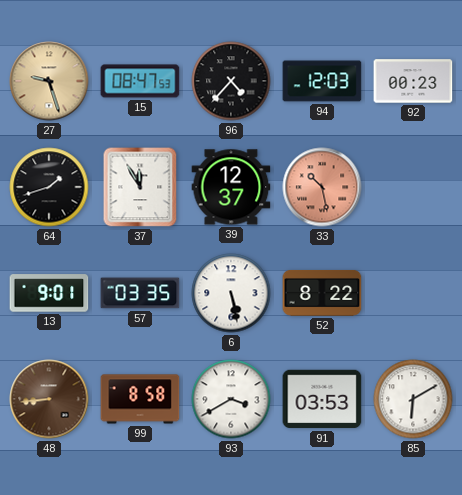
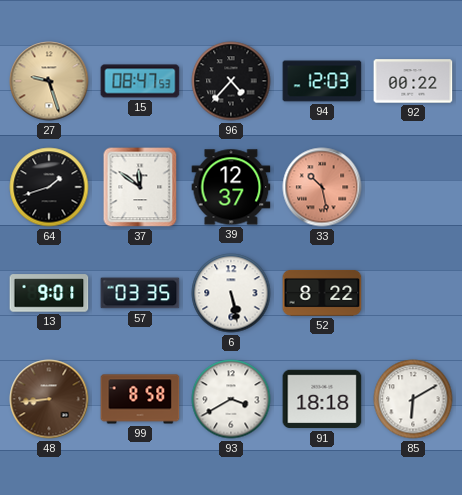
92: 00:23 -> 00:22 (413, 81)
37: 11:55 -> 11:51 (140, 187)
91: 03:53 -> 18:18 (322, 399)
